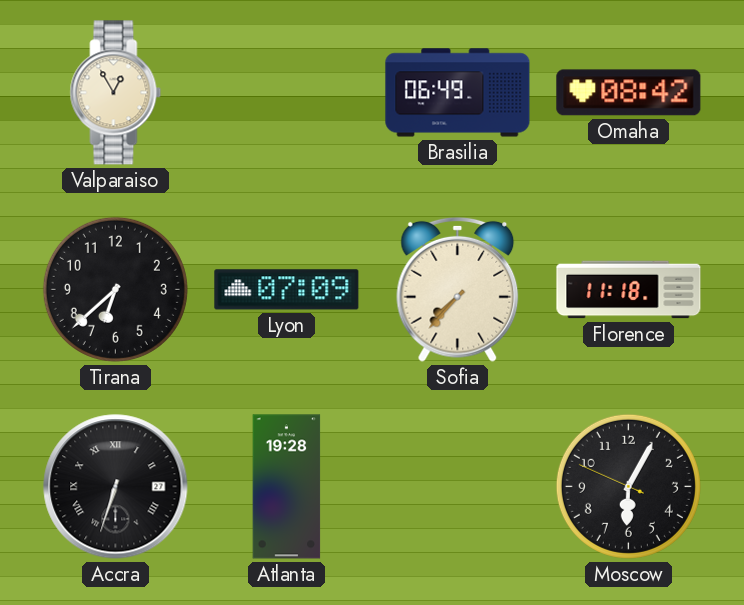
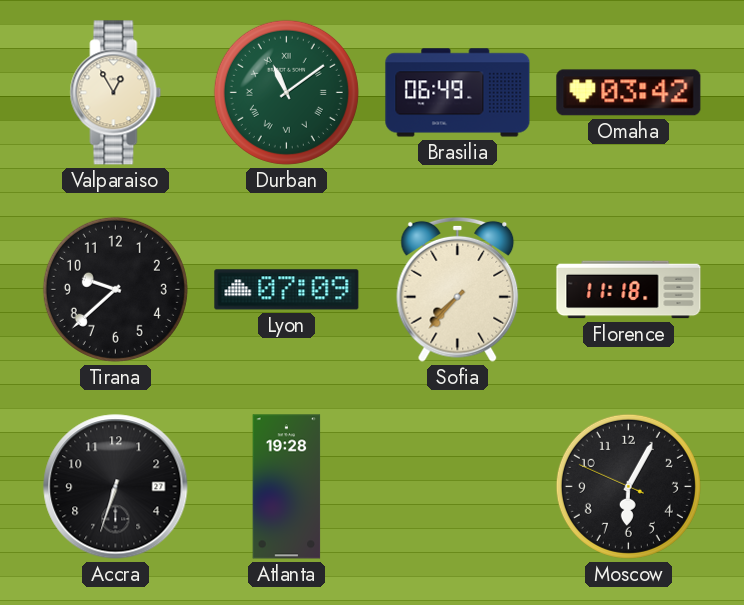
Durban: none -> 11:09 (286, 92)
Omaha: 08:42 -> 03:42 (629, 93)
Tirana: 6:38 -> 9:38 (115, 289)
Accra numerals: Roman -> Arabic (116, 487)
